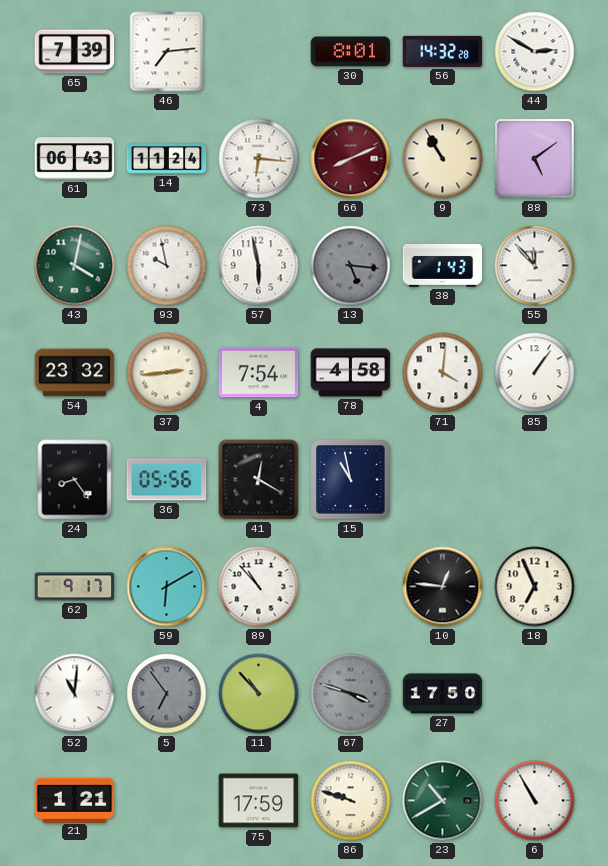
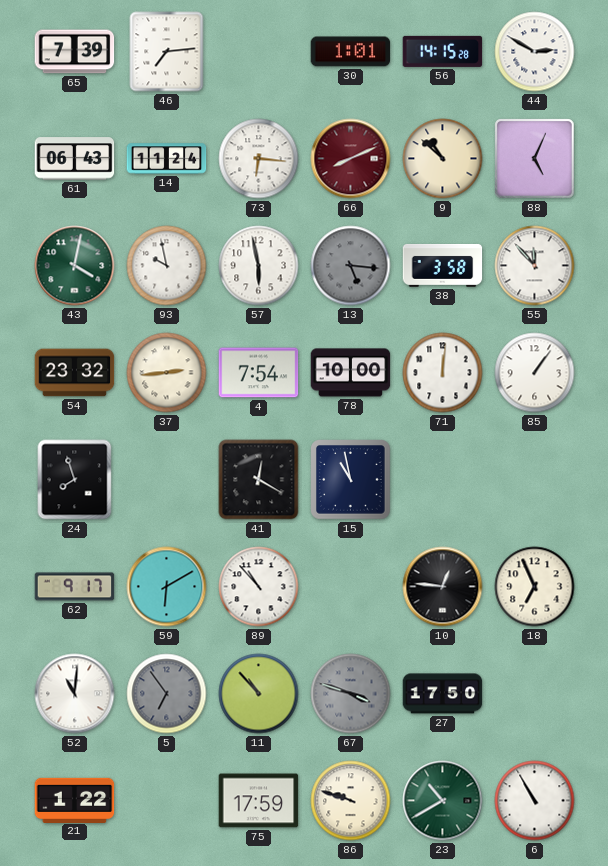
30: 8:01 -> 1:01 (351, 52)
56: 14:32 -> 14:15 (443, 51)
9: 10:55 -> 10:52 (443, 159)
88: 5:09 -> 5:04 (535, 159)
38: 1:43 -> 3:58 (443, 265)
78: 4:58 -> 10:00 (351, 373)
71: 4:01 -> 12:01 (443, 373)
24: 8:24 -> 7:57 (75, 480)
36: 05:56 -> none (167, 480)
21: 1:21 -> 1:22 (75, 800)
